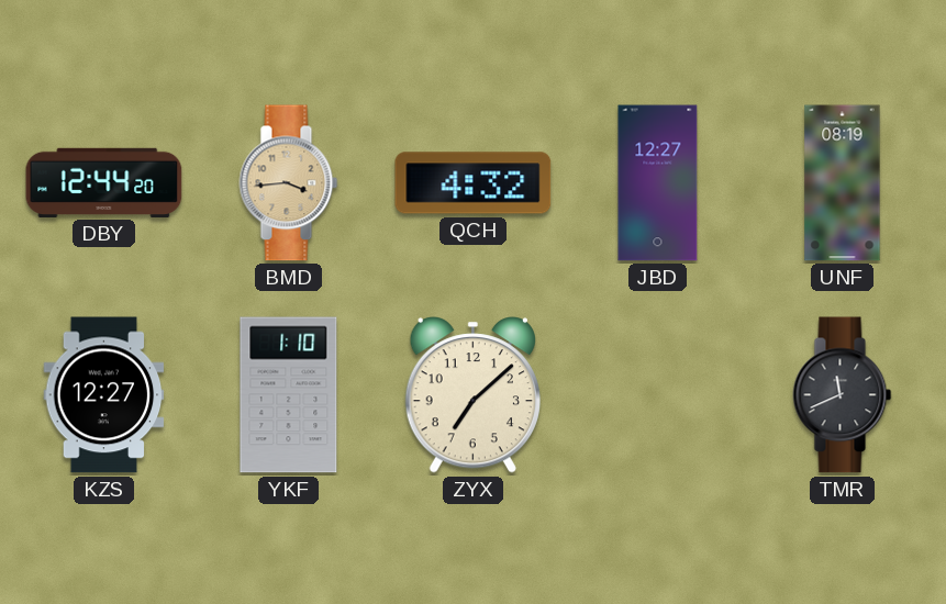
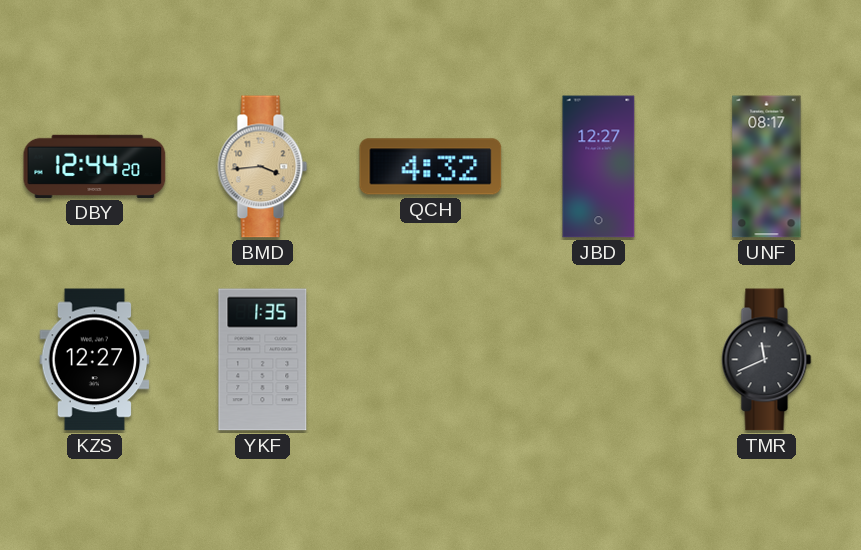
UNF: 08:19 -> 08:17 (767, 167)
YKF: 1:10 -> 1:35 (263, 360)
ZYX: 7:08 -> none (472, 395)
